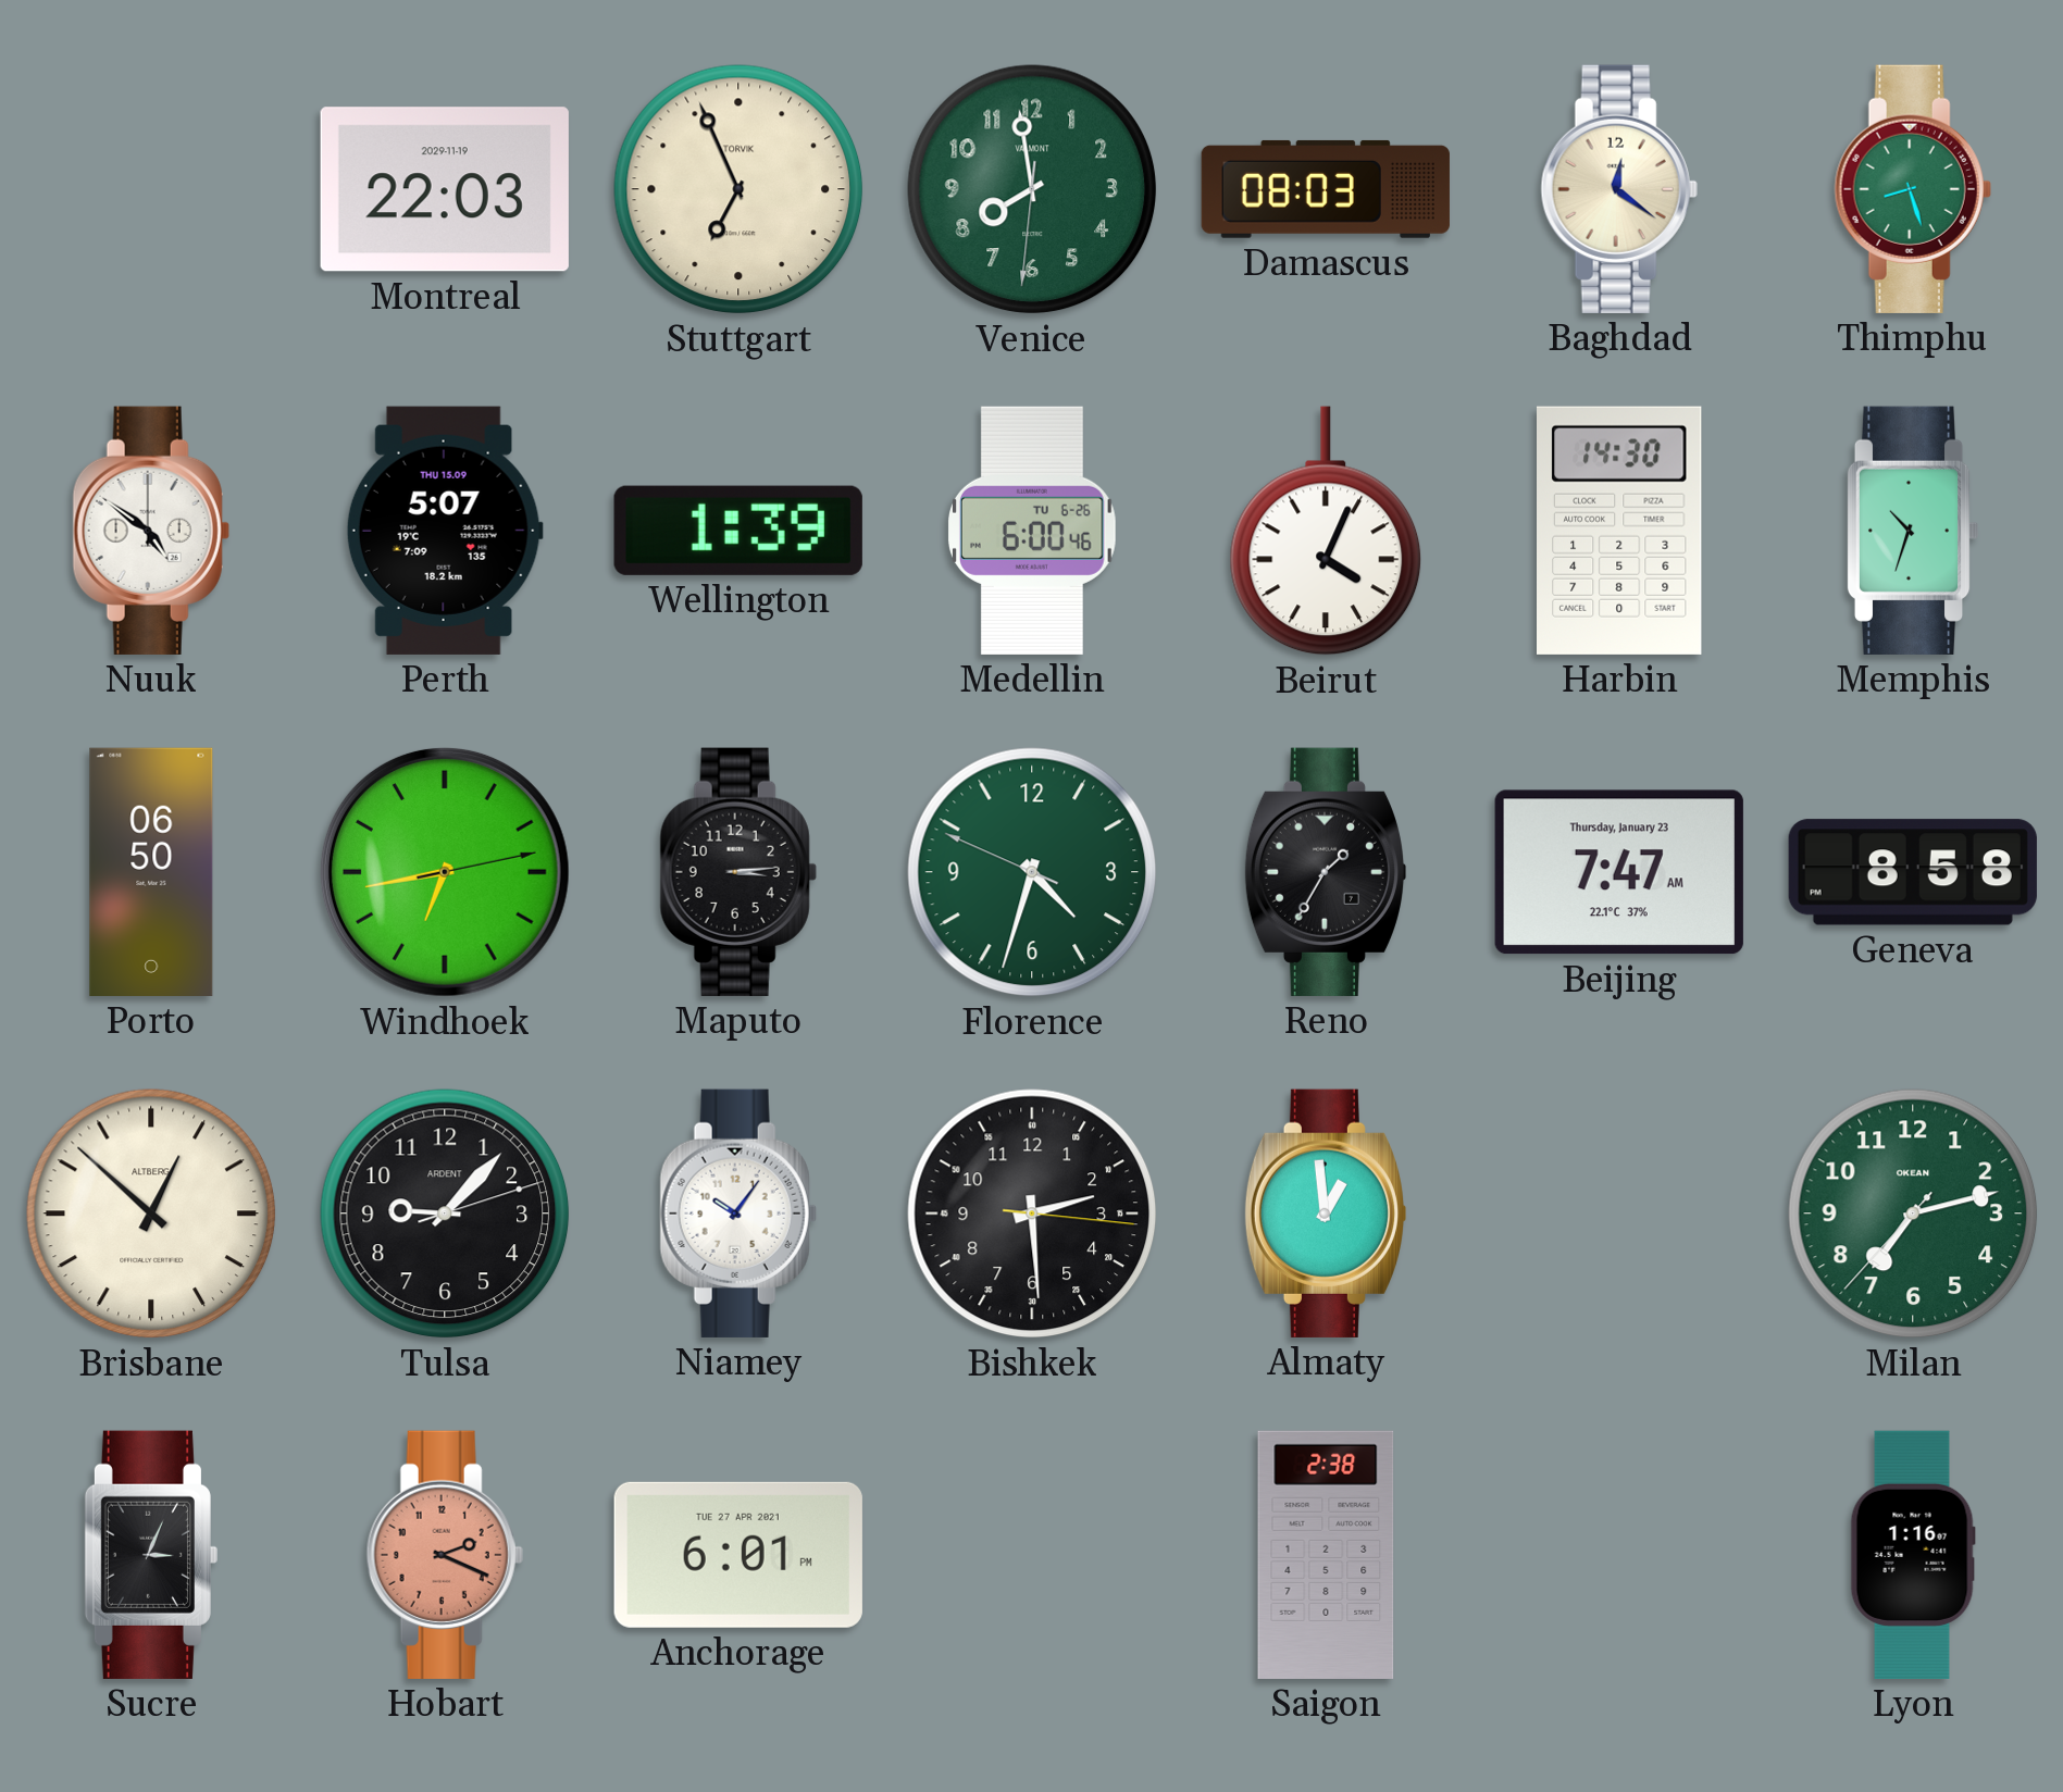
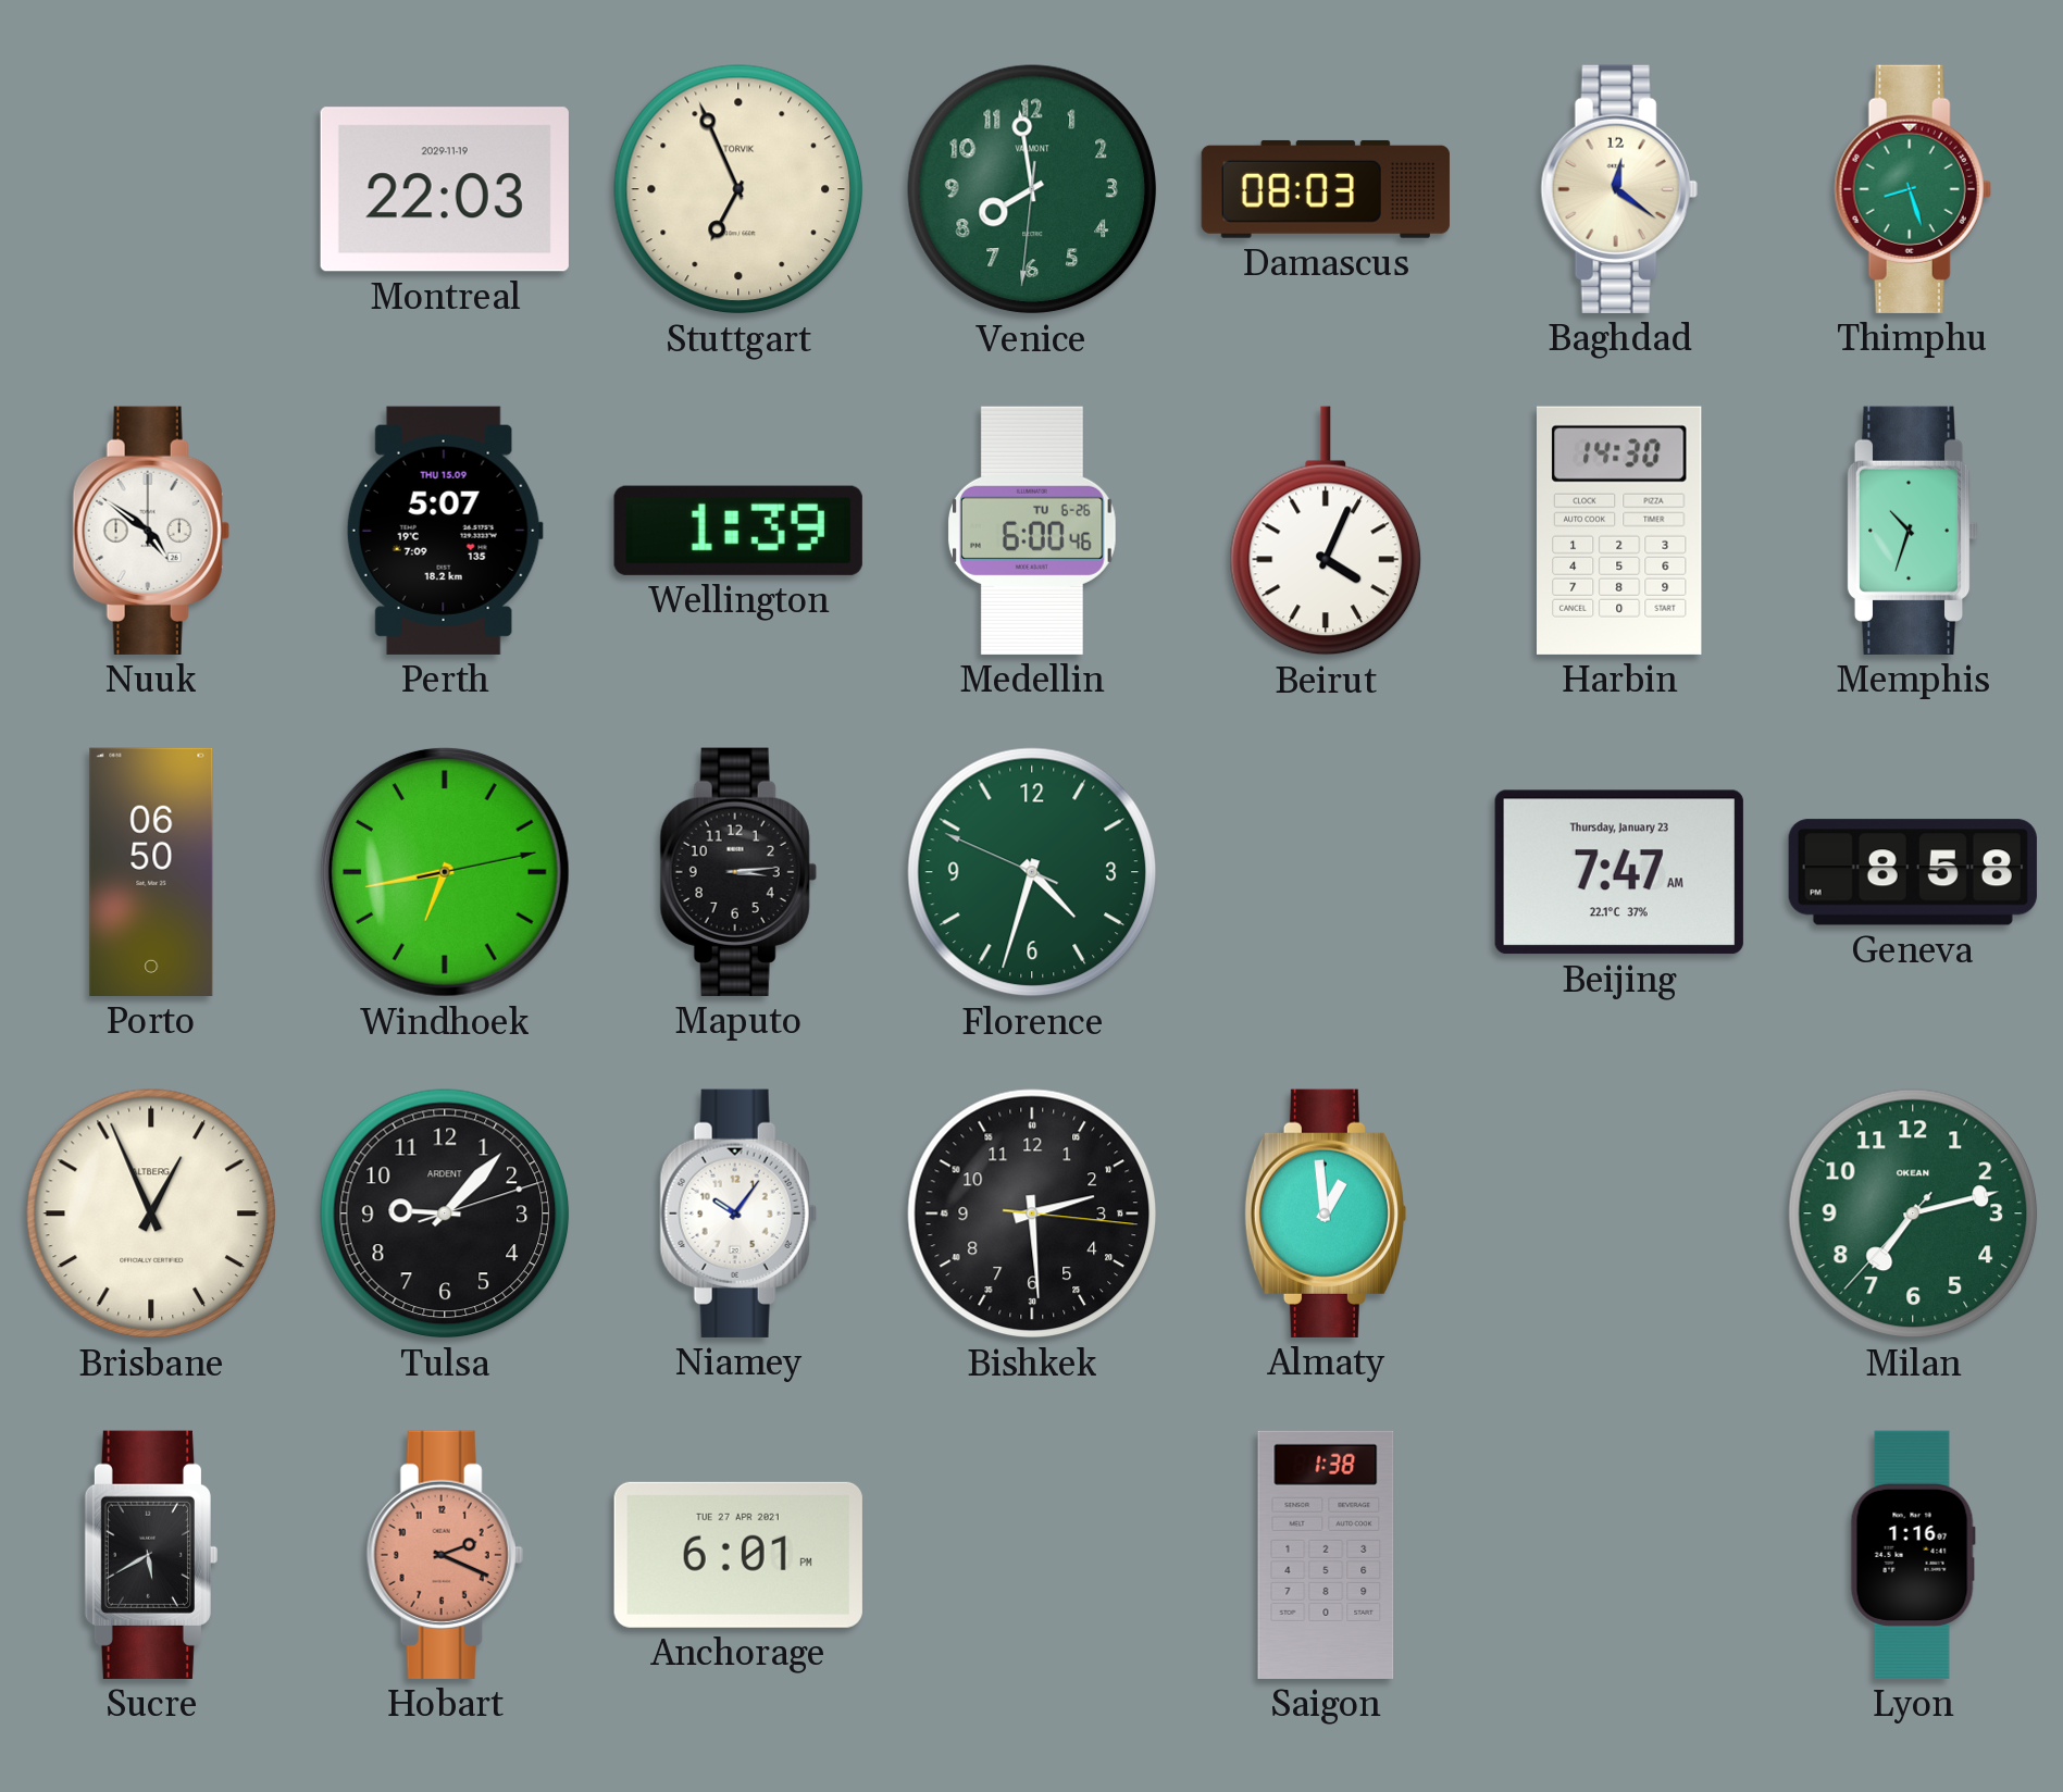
Reno: 1:35 -> none (1325, 872)
Brisbane: 12:52 -> 12:56 (151, 1214)
Sucre: 3:04 -> 5:40 (151, 1555)
Saigon: 2:38 -> 1:38 (1326, 1555)
